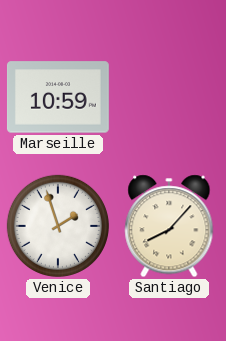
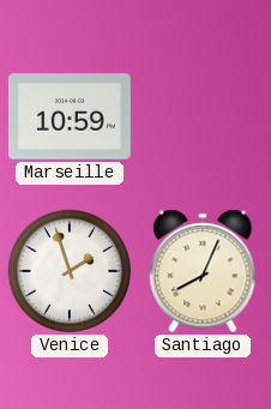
Santiago: 8:07 -> 8:04 (203, 271)
